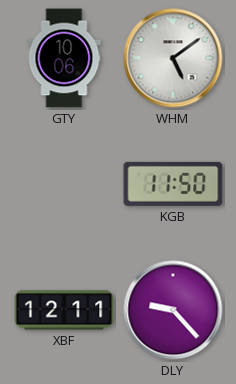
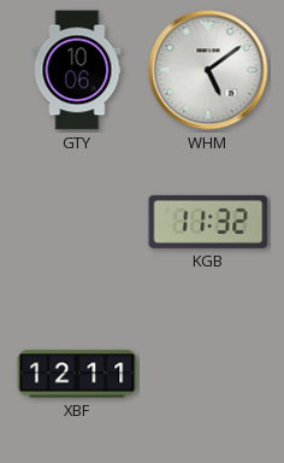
KGB: 11:50 -> 11:32 (208, 222)
DLY: 9:23 -> none (173, 310)
